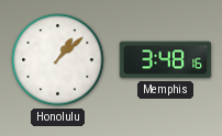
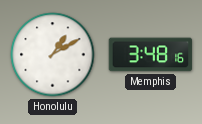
Honolulu: 1:08 -> 1:10 (53, 55)
